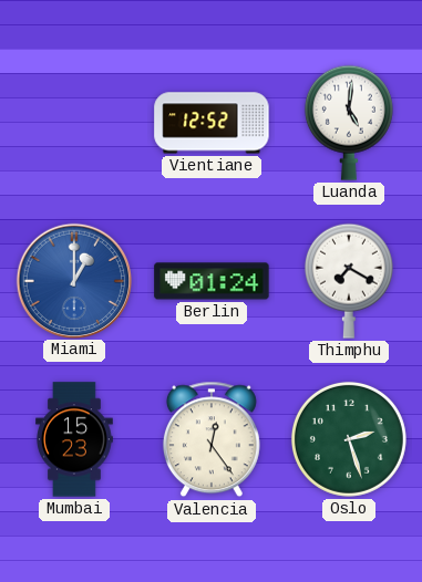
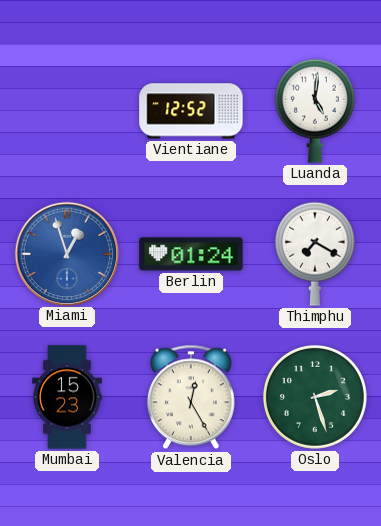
Miami: 1:00 -> 12:57 (66, 253)
Valencia: 12:24 -> 12:25 (191, 397)
